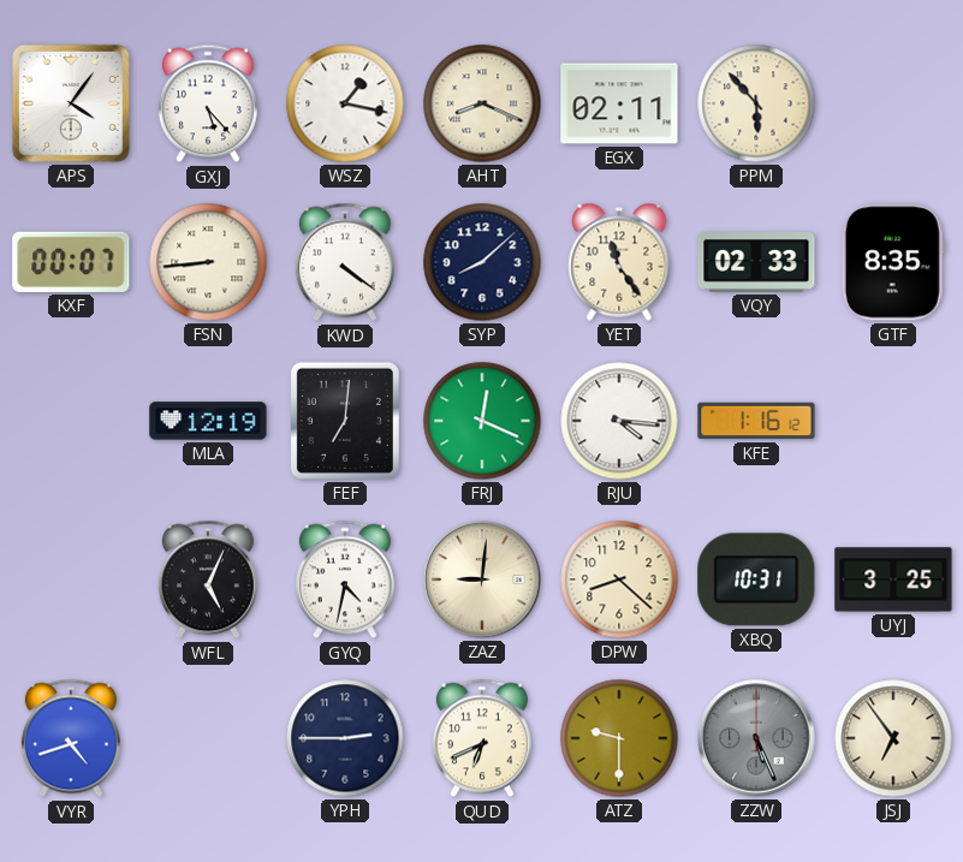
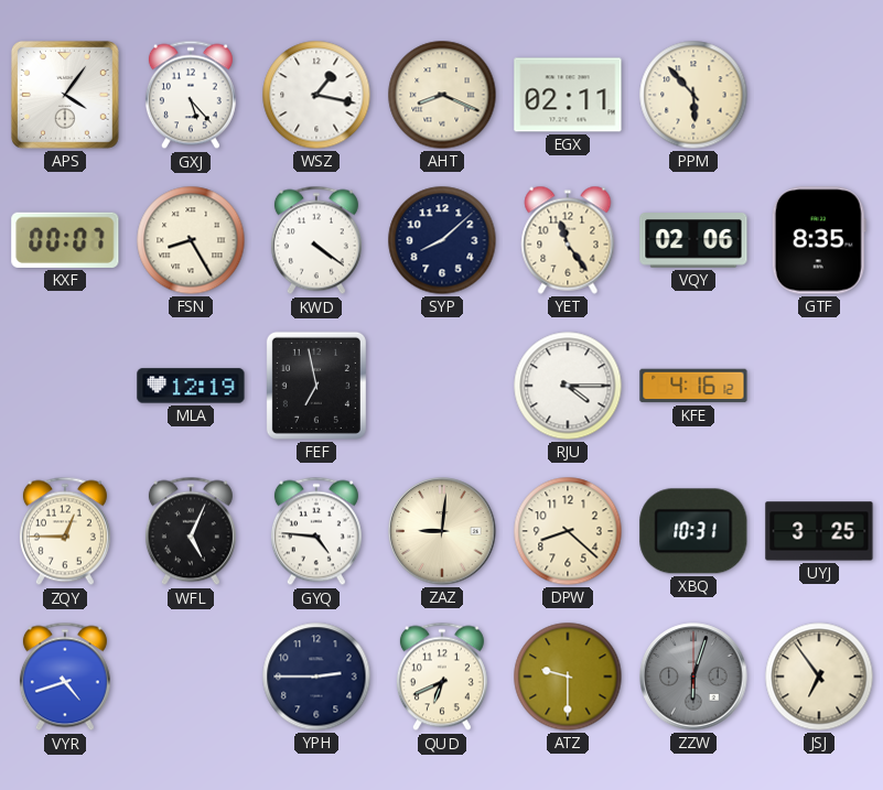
FSN: 8:44 -> 8:25 (191, 240)
VQY: 02:33 -> 02:06 (693, 240)
FEF: 7:01 -> 6:58 (316, 386)
FRJ: 12:19 -> none (482, 421)
RJU: 4:16 -> 4:15 (568, 386)
KFE: 1:16 -> 4:16 (693, 386)
ZQY: none -> 12:45 (65, 531)
GYQ: 4:32 -> 4:46 (316, 531)
ZZW: 5:26 -> 6:03 (693, 677)
